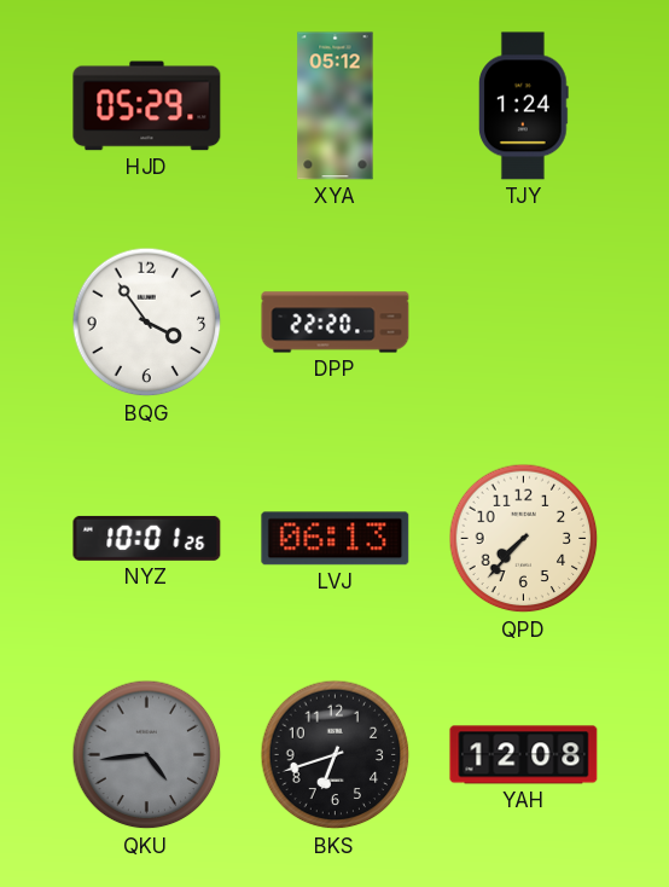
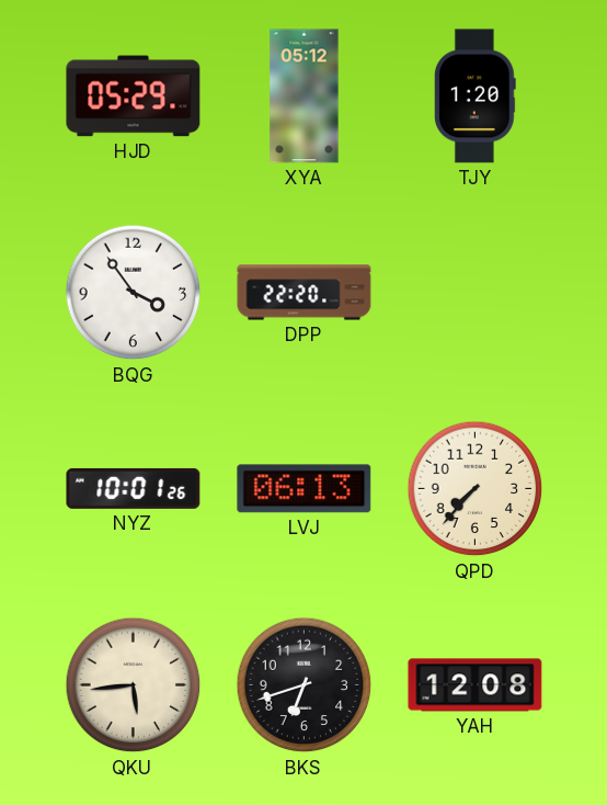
TJY: 1:24 -> 1:20 (476, 97)
QKU: 4:44 -> 5:44 (134, 685)
QKU dial: grey -> cream (134, 685)
